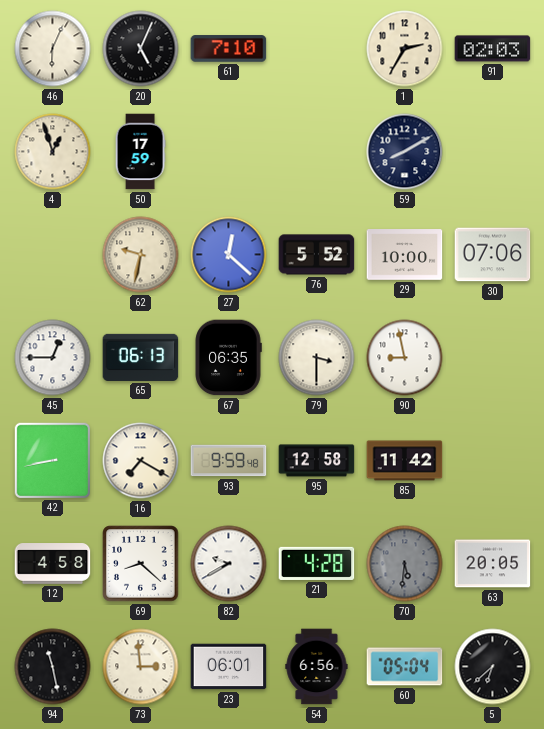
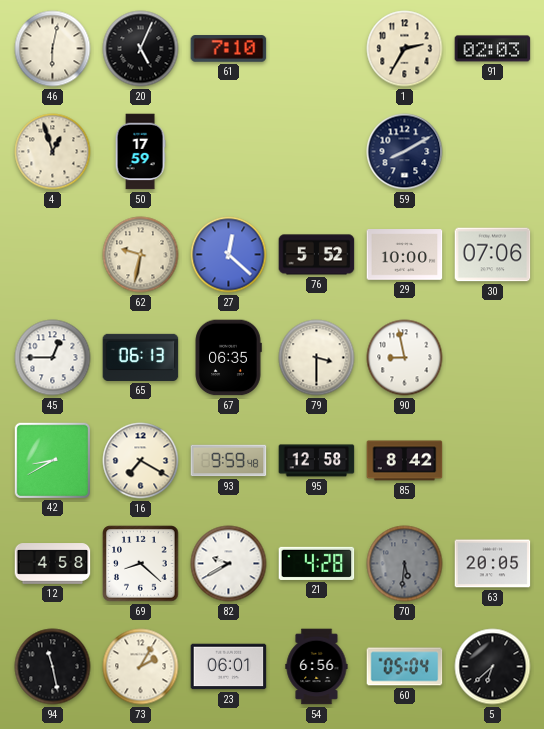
46: 6:04 -> 6:02 (53, 49)
42: 8:43 -> 8:40 (52, 460)
85: 11:42 -> 8:42 (405, 461)
73: 2:59 -> 2:05 (141, 667)
